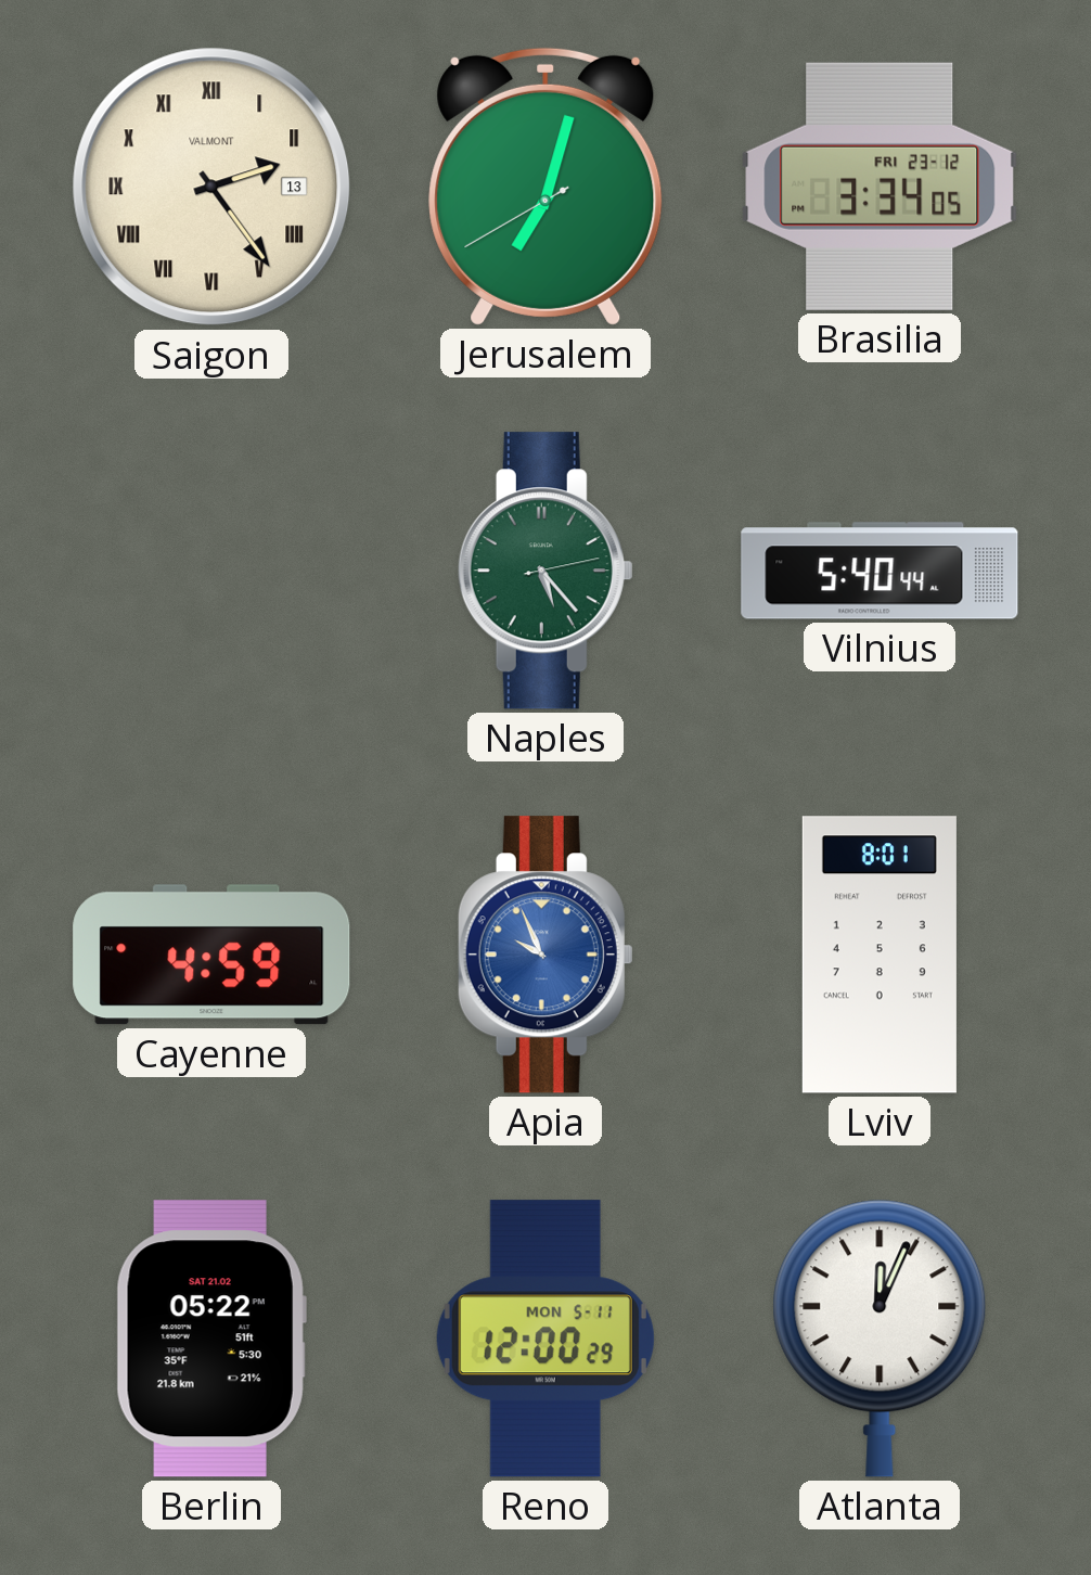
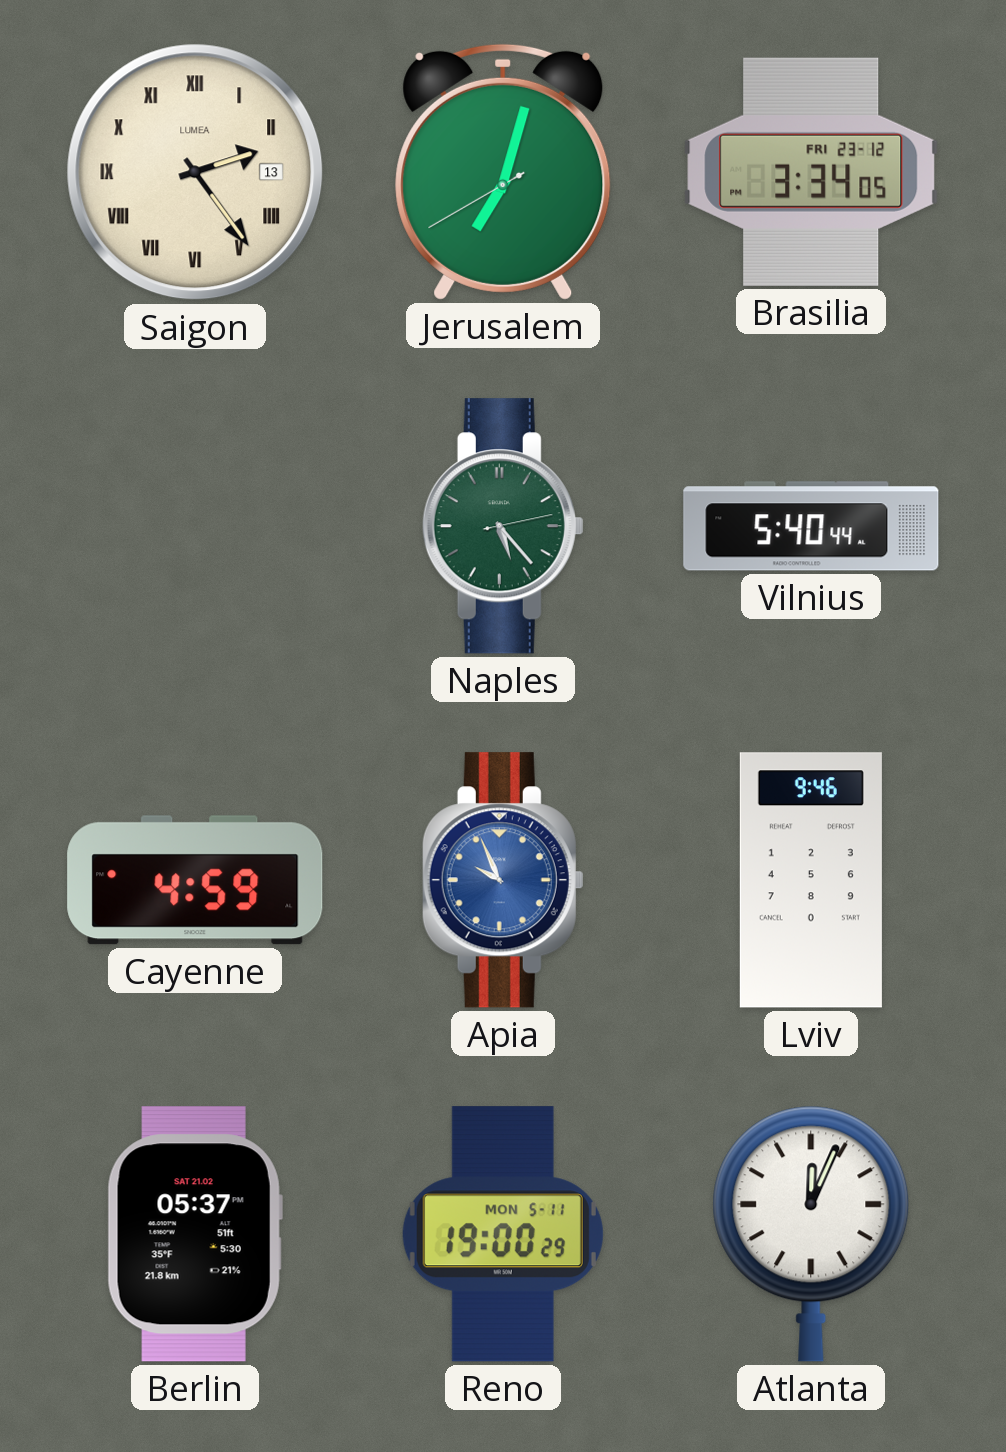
Saigon brand: VALMONT -> LUMEA (195, 172)
Lviv: 8:01 -> 9:46 (811, 880)
Berlin: 05:22 -> 05:37 (195, 1234)
Reno: 12:00 -> 19:00 (503, 1234)
